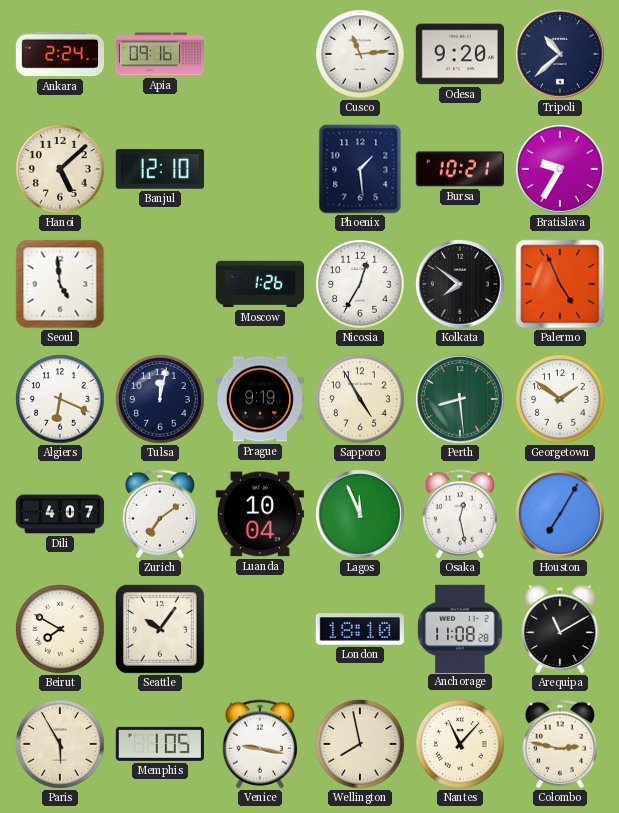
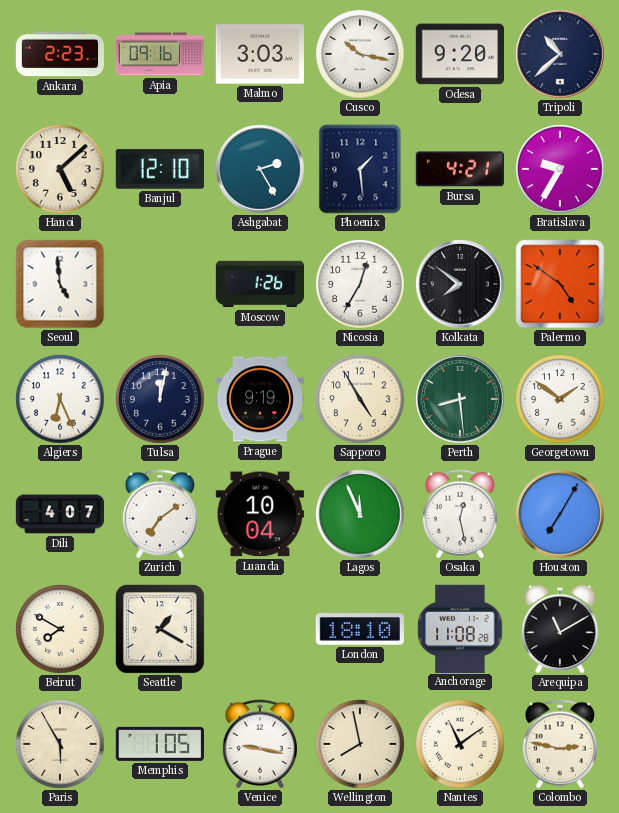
Ankara: 2:24 -> 2:23 (59, 54)
Malmo: none -> 3:03 (259, 54)
Cusco: 11:14 -> 10:17 (360, 54)
Ashgabat: none -> 2:25 (260, 169)
Bursa: 10:21 -> 4:21 (459, 169)
Palermo: 4:56 -> 4:51 (560, 284)
Algiers: 6:19 -> 6:26 (60, 399)
Seattle: 10:06 -> 1:20 (160, 629)
Nantes: 11:07 -> 11:09 (460, 744)
